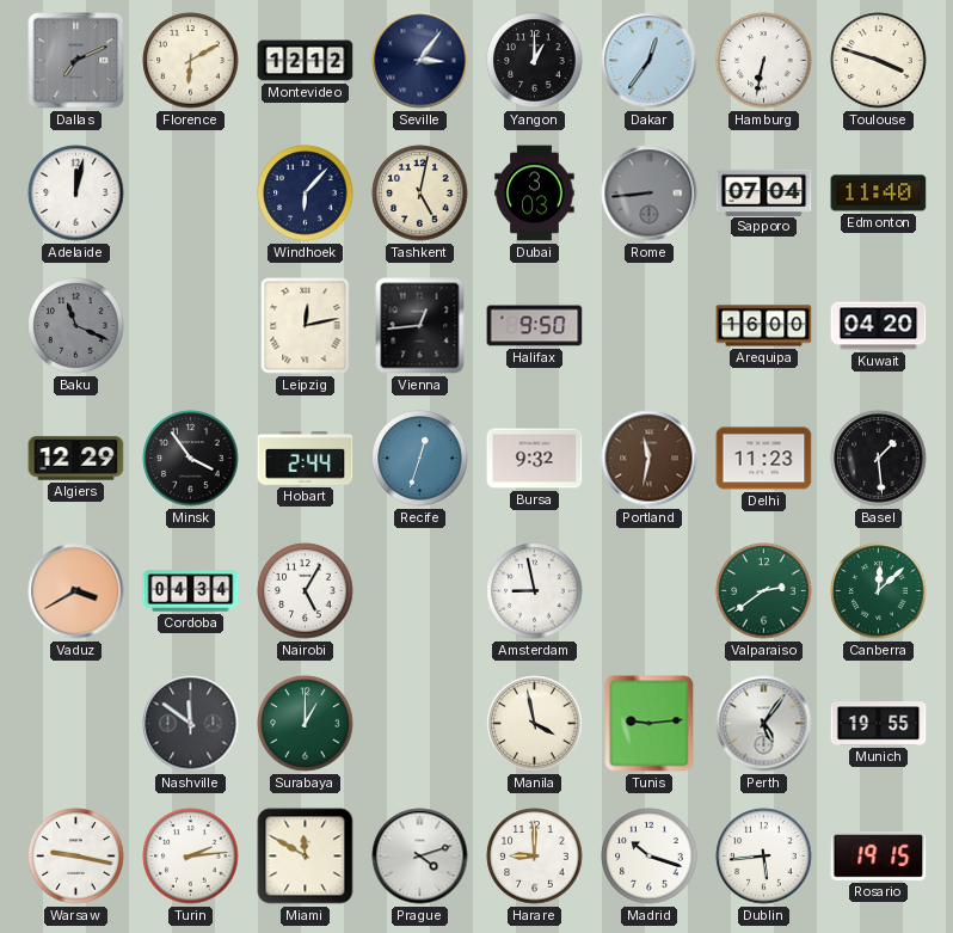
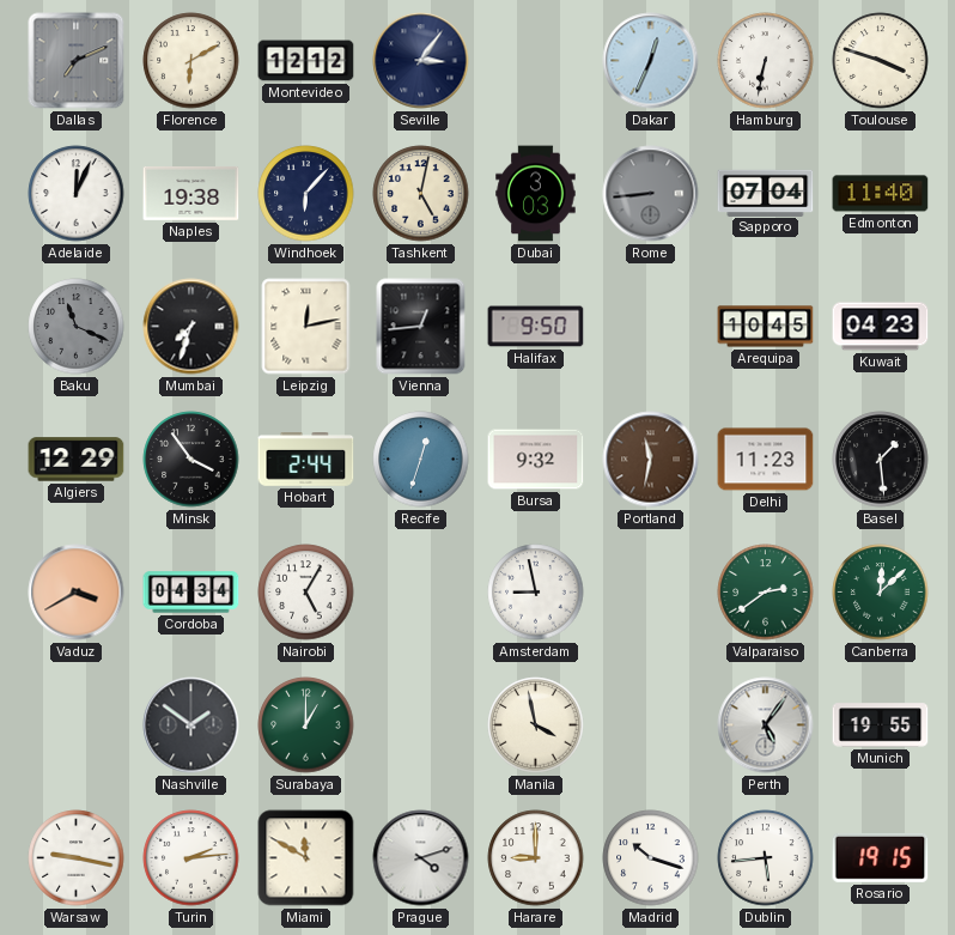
Yangon: 1:00 -> none (535, 61)
Dakar: 12:36 -> 12:34 (651, 61)
Adelaide: 12:02 -> 12:04 (77, 194)
Naples: none -> 19:38 (191, 193)
Mumbai: none -> 7:33 (191, 327)
Arequipa: 16:00 -> 10:45 (766, 327)
Kuwait: 04:20 -> 04:23 (881, 327)
Nashville: 11:51 -> 1:51 (191, 725)
Tunis: 9:14 -> none (650, 724)
